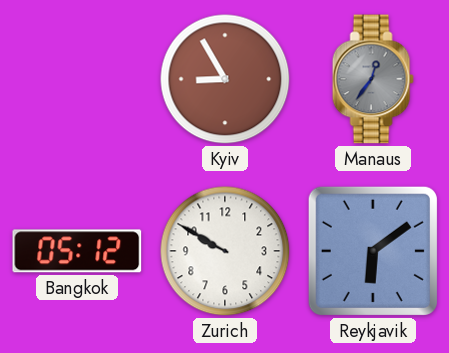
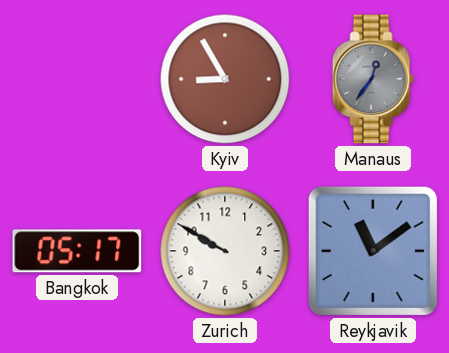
Bangkok: 05:12 -> 05:17 (77, 251)
Reykjavik: 6:09 -> 11:09 (373, 251)
